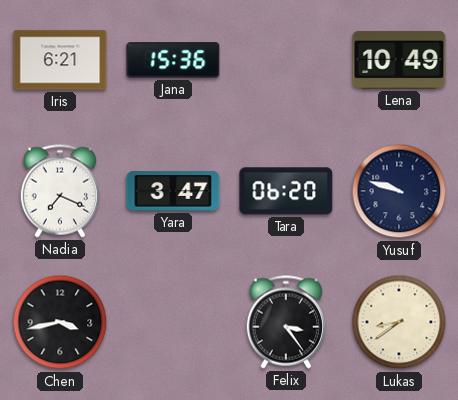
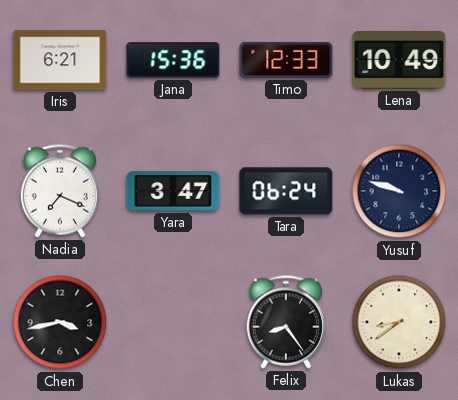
Timo: none -> 12:33 (286, 60)
Tara: 06:20 -> 06:24 (286, 191)
Felix: 3:24 -> 8:24 (286, 322)
